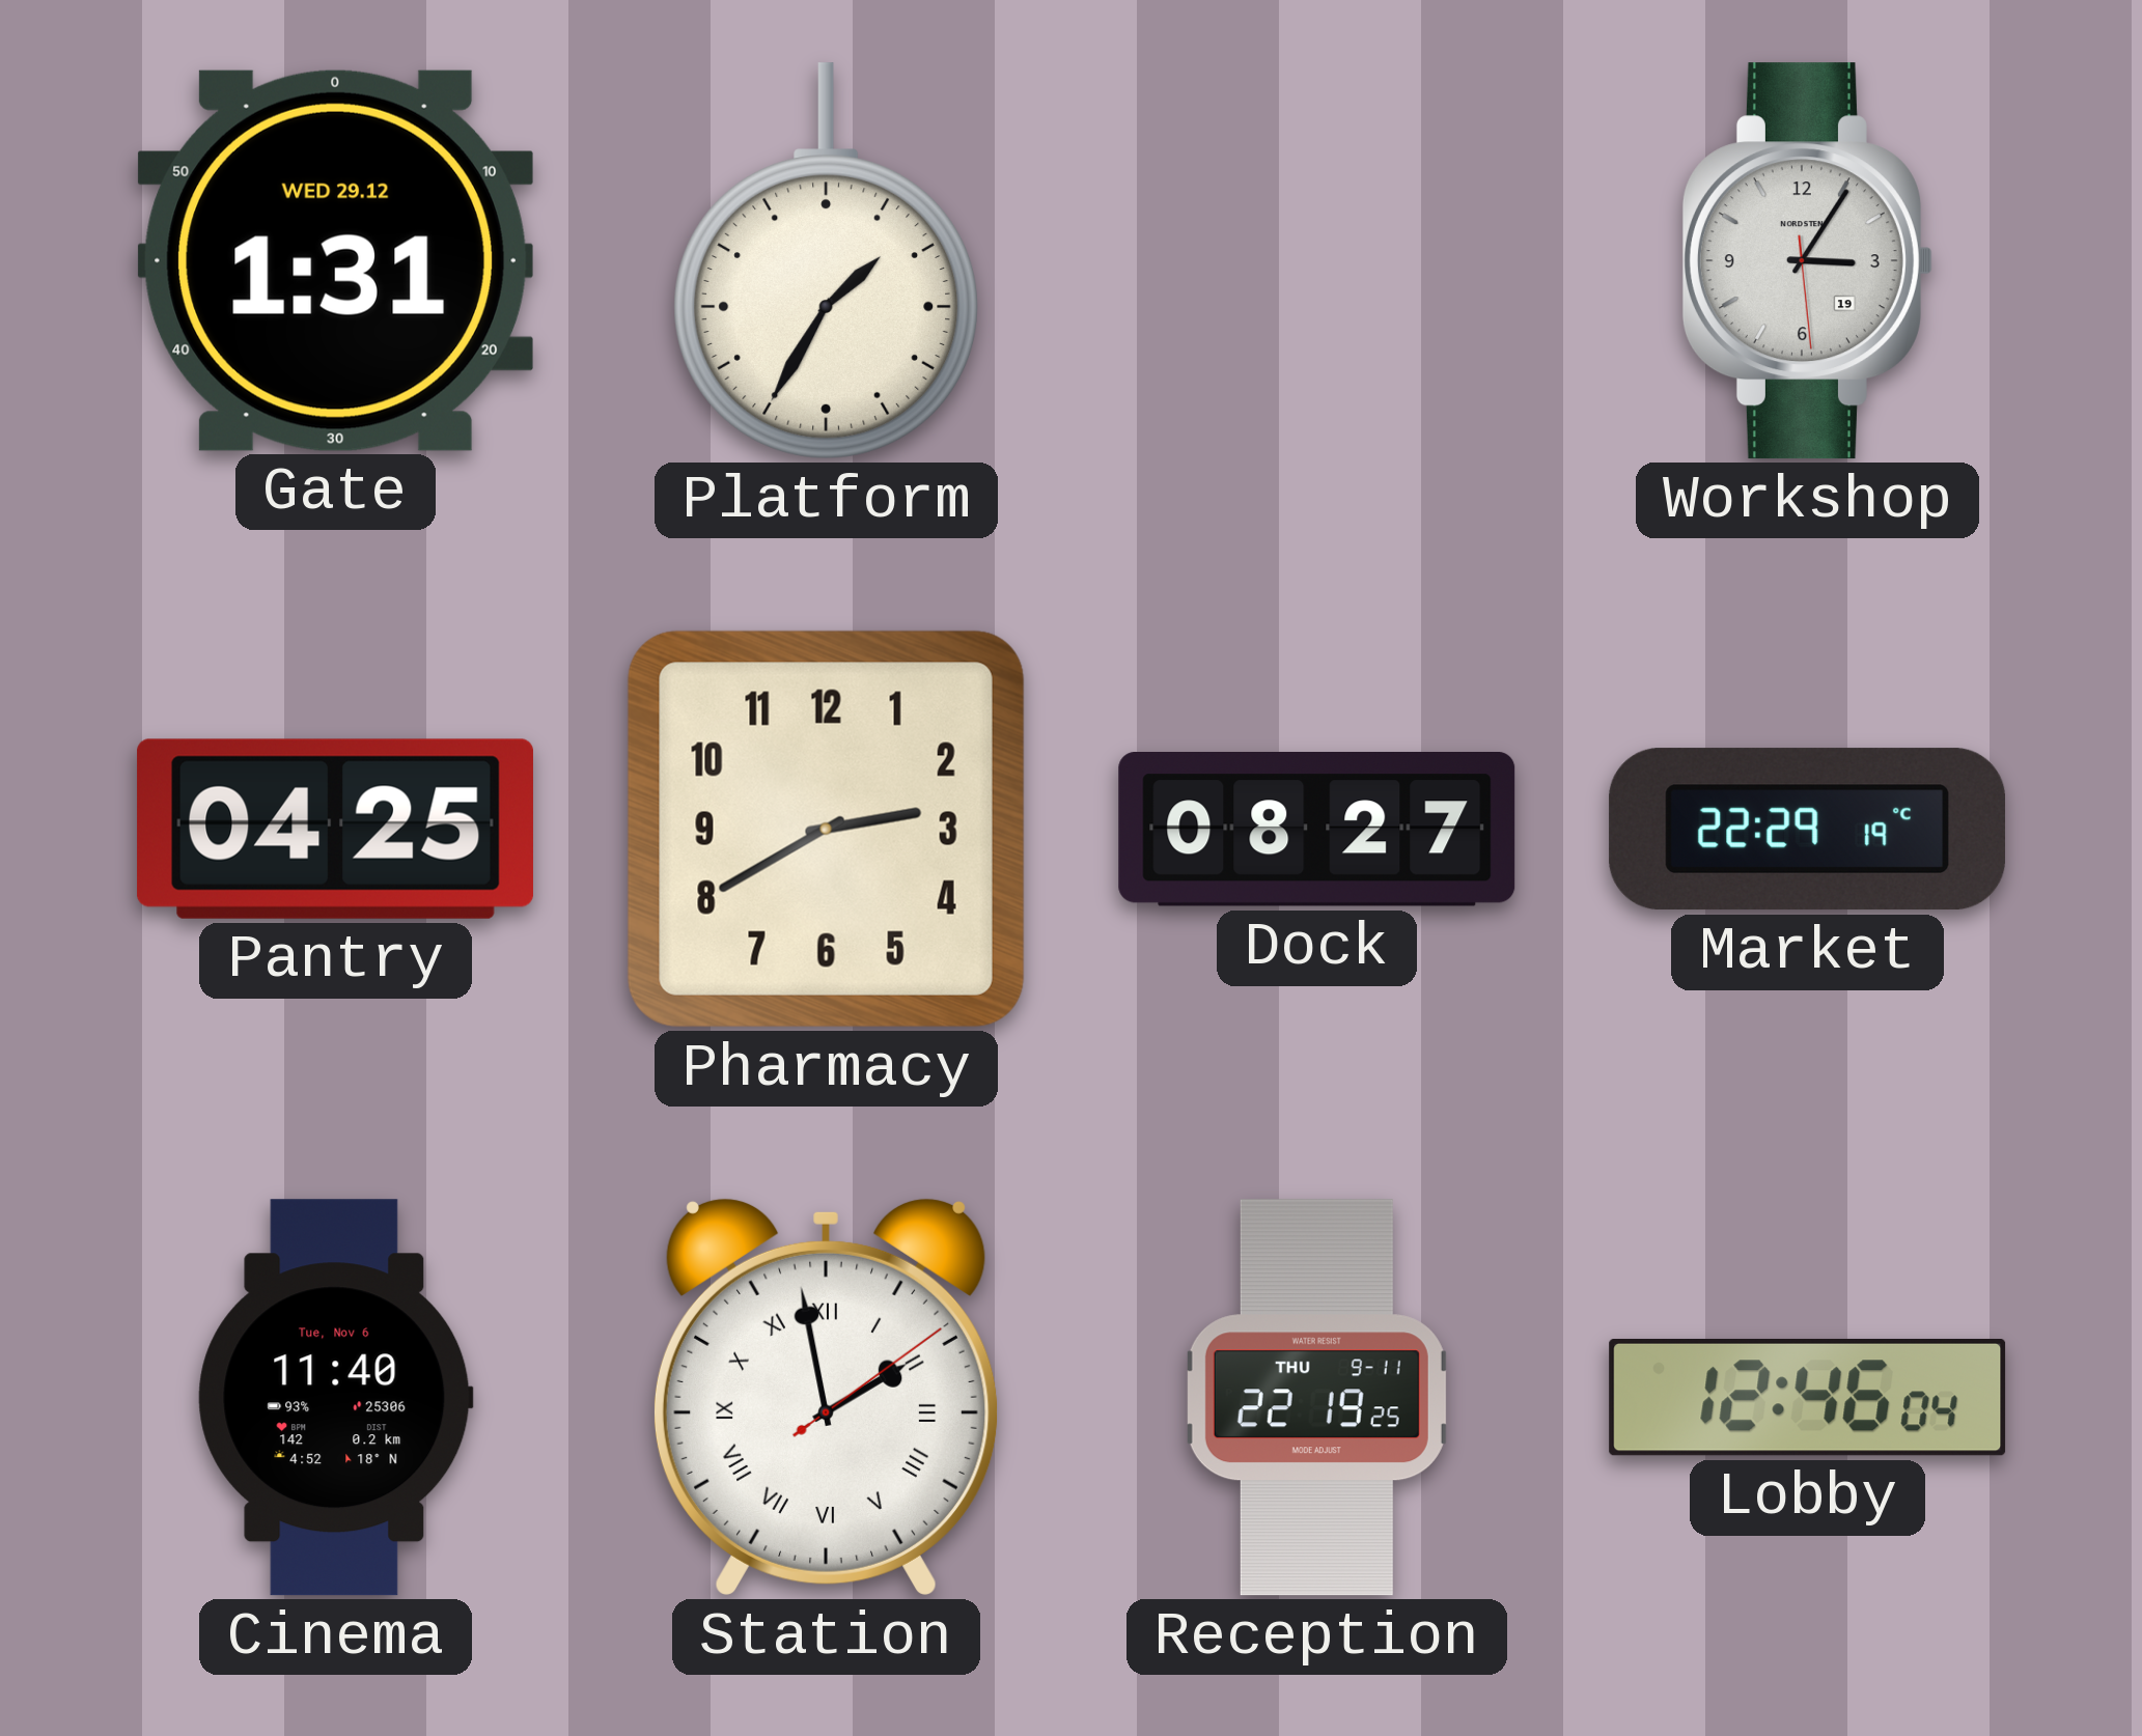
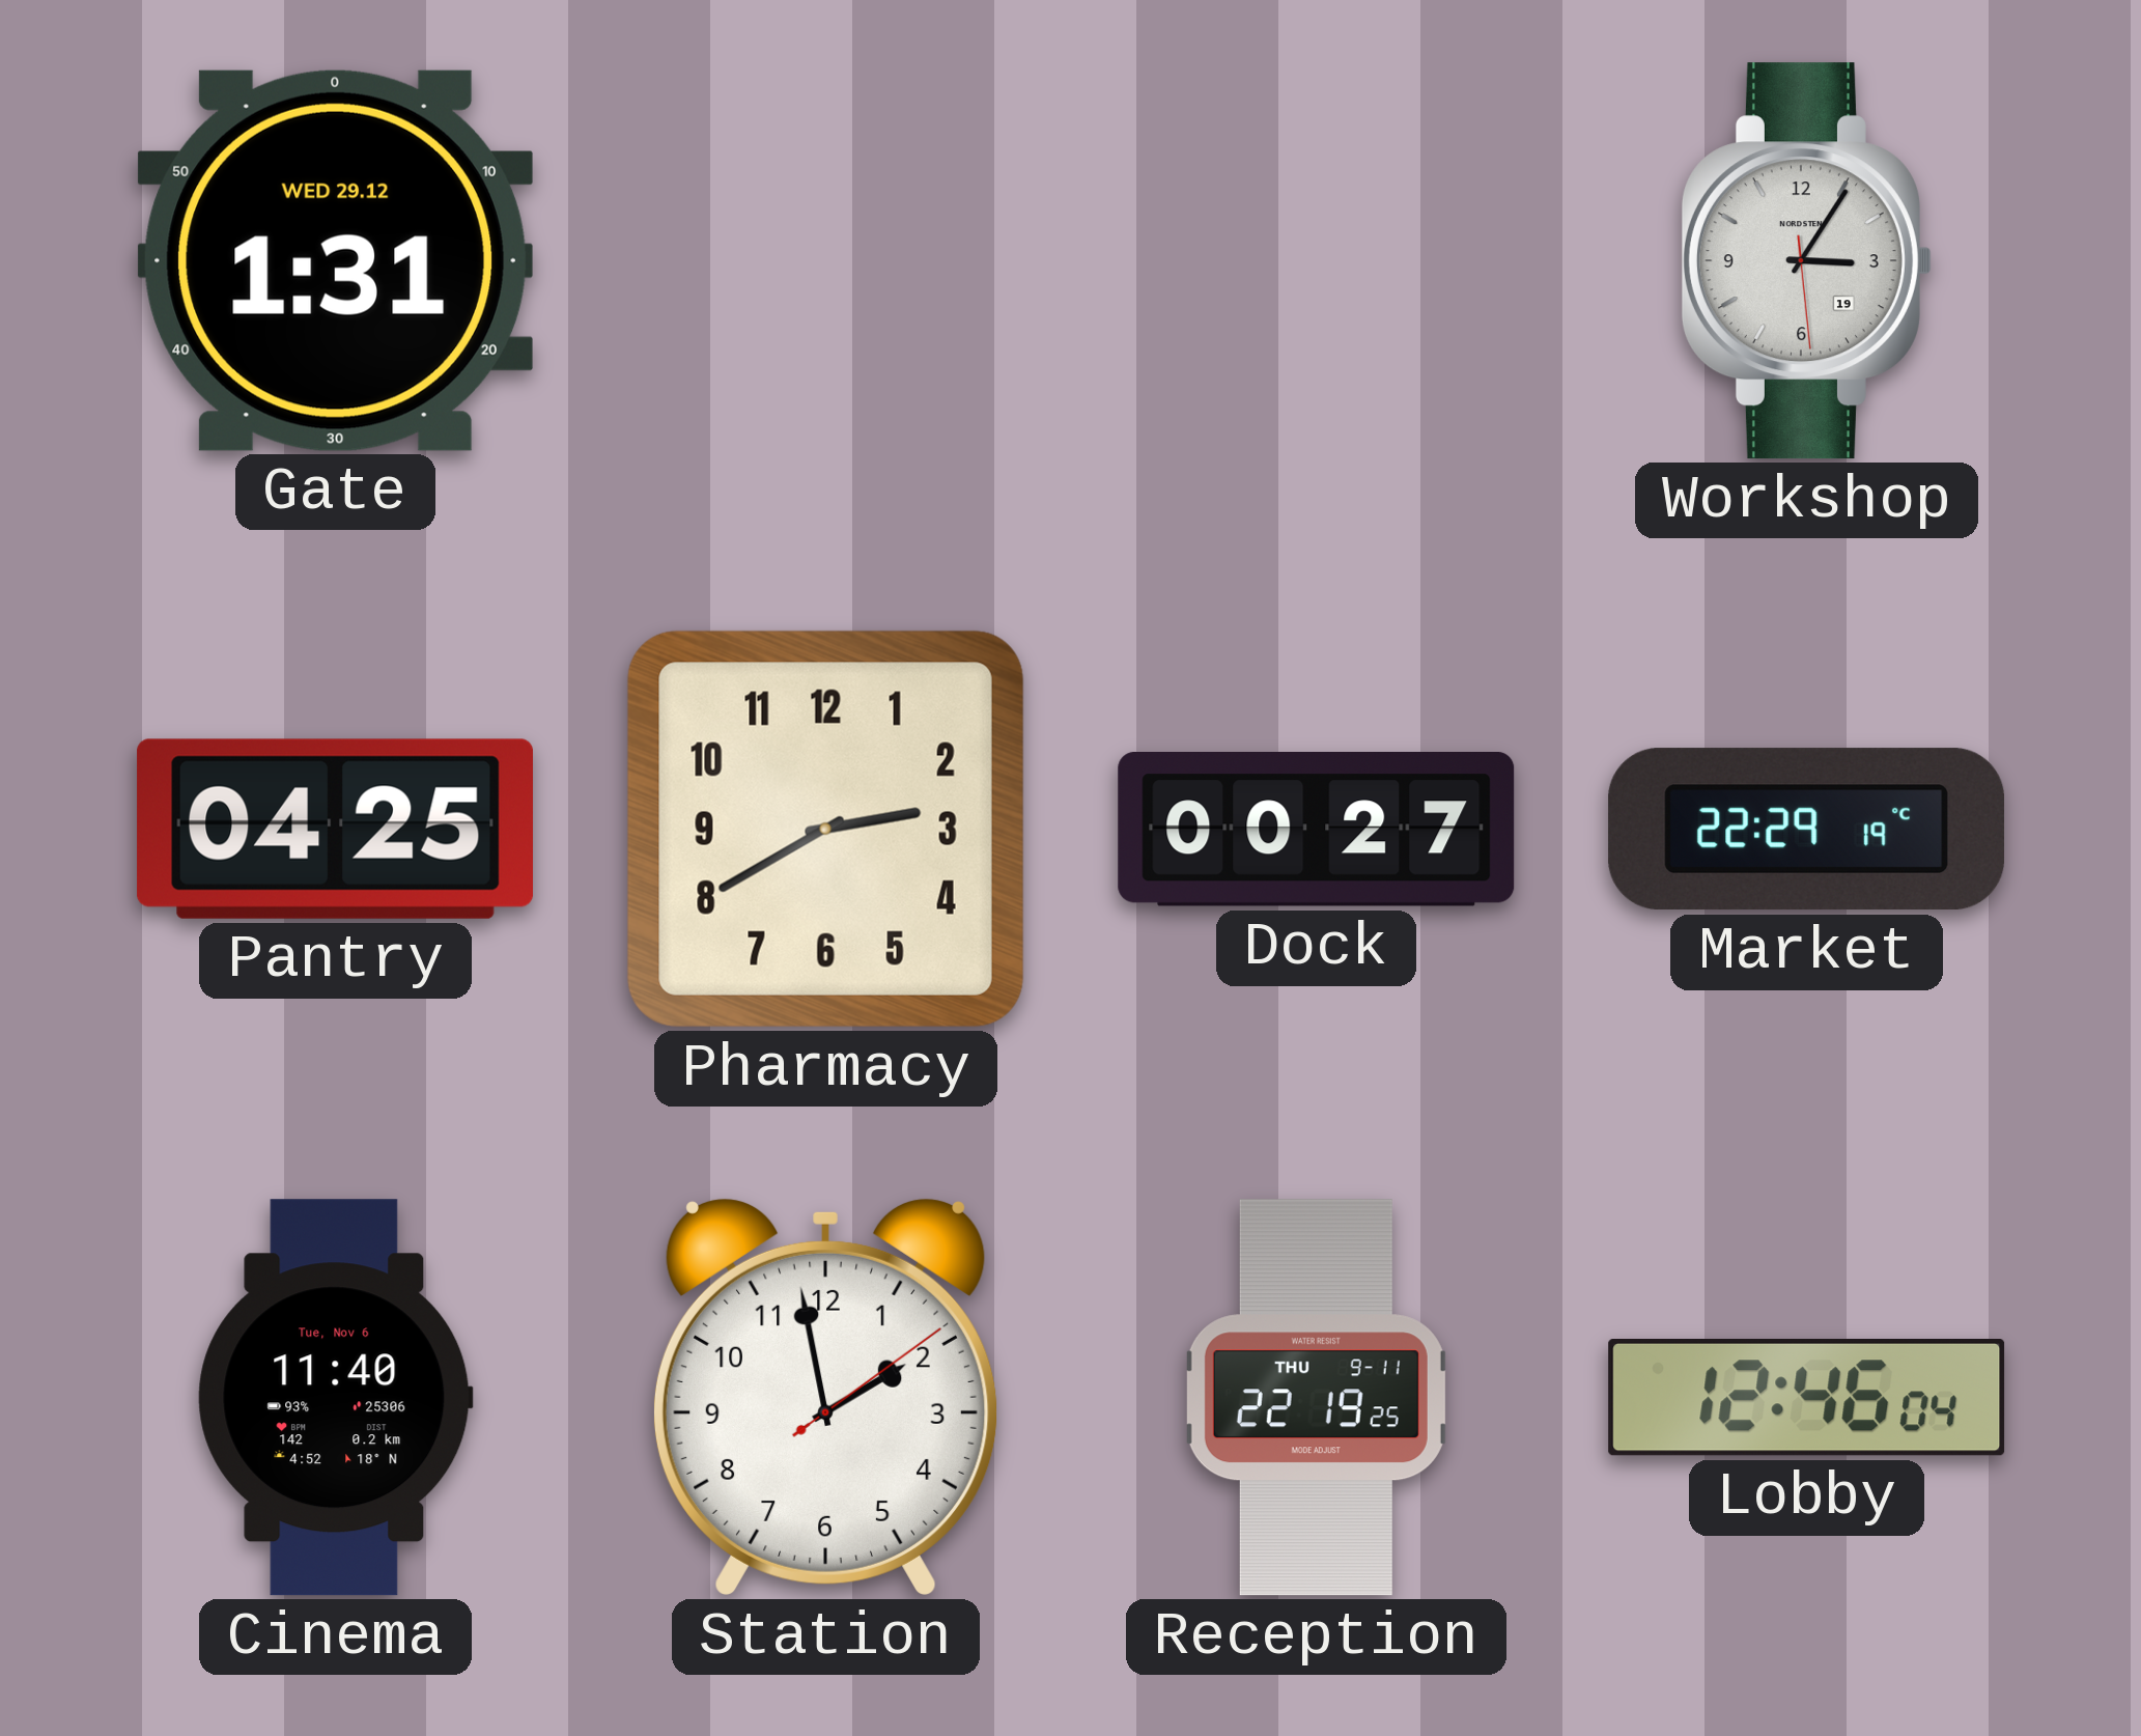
Platform: 1:35 -> none (826, 261)
Dock: 08:27 -> 00:27 (1317, 830)
Station numerals: Roman -> Arabic (825, 1397)
